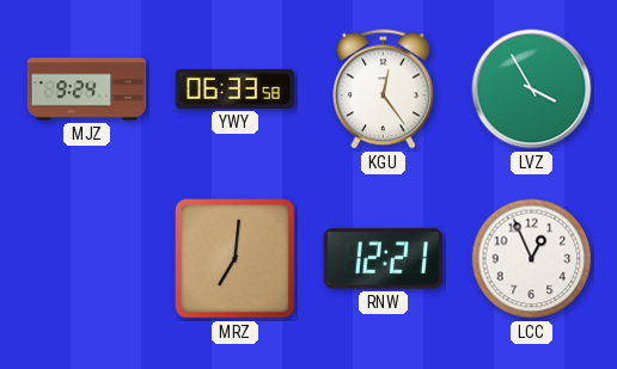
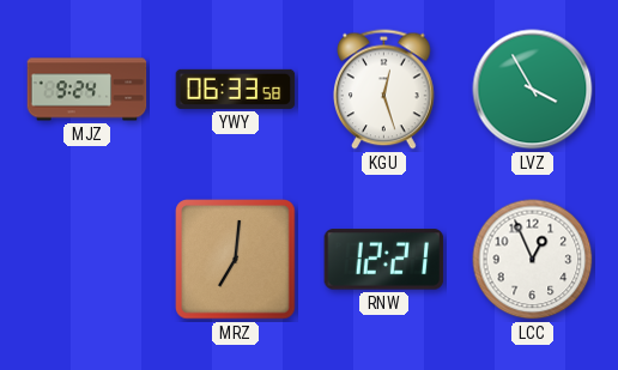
KGU: 12:24 -> 12:27 (384, 90)
